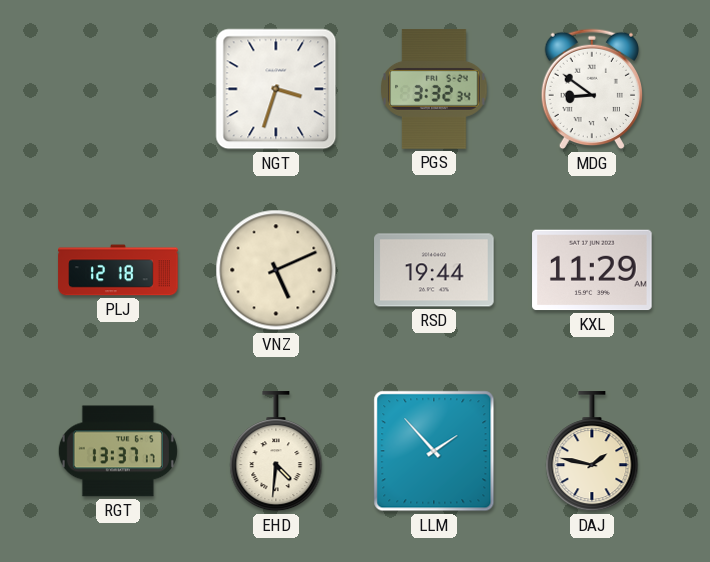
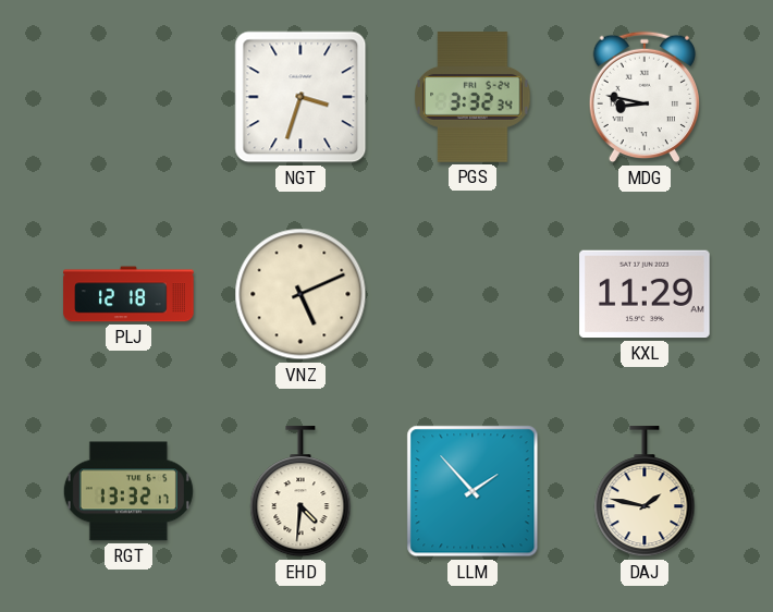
MDG: 8:51 -> 8:47 (643, 97)
RSD: 19:44 -> none (434, 270)
RGT: 13:37 -> 13:32 (128, 491)
